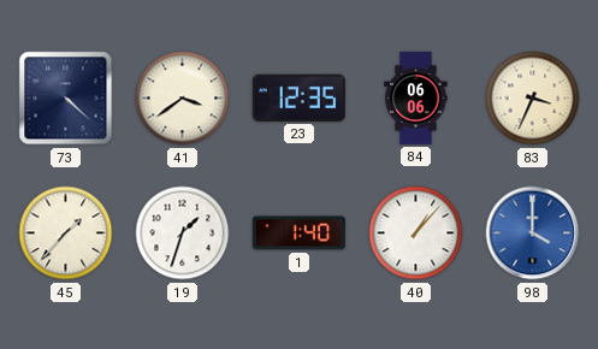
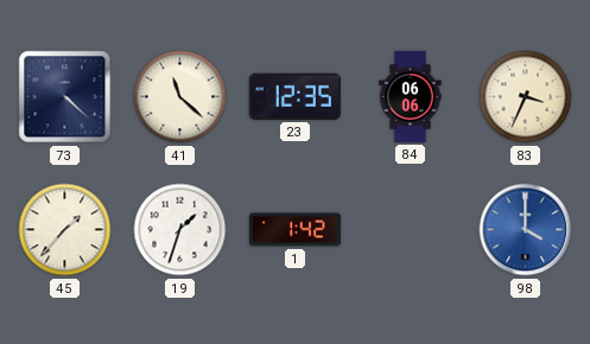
41: 3:39 -> 11:22 (180, 97)
1: 1:40 -> 1:42 (294, 230)
40: 1:07 -> none (416, 233)
